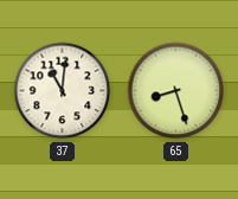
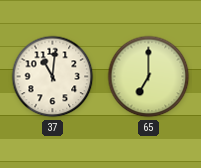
65: 8:27 -> 7:00 (149, 77)
